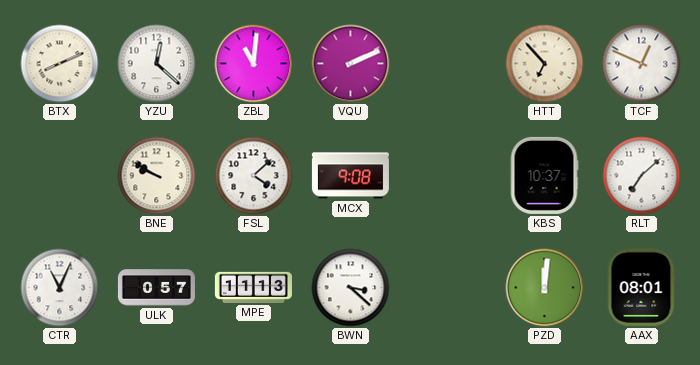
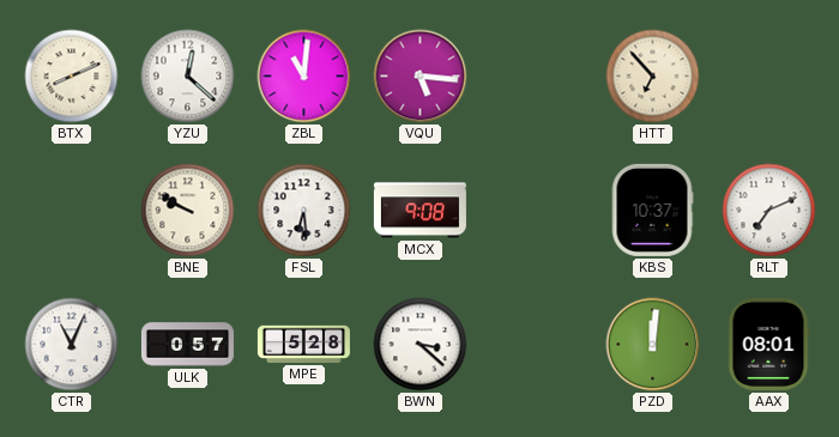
VQU: 2:11 -> 5:16 (421, 77)
TCF: 12:49 -> none (642, 64)
FSL: 4:08 -> 6:29 (304, 211)
RLT: 7:08 -> 7:11 (769, 211)
MPE: 11:13 -> 5:28 (303, 344)
